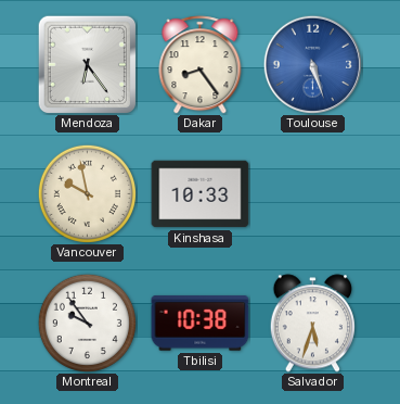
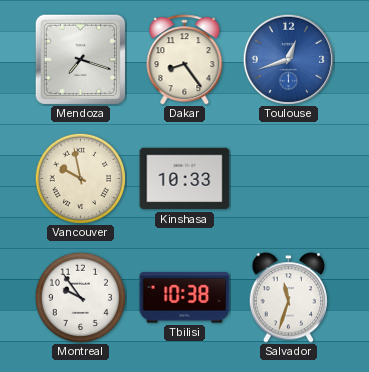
Mendoza: 6:24 -> 7:18 (80, 59)
Toulouse: 5:27 -> 12:42 (288, 59)
Salvador: 5:33 -> 11:33 (288, 298)
